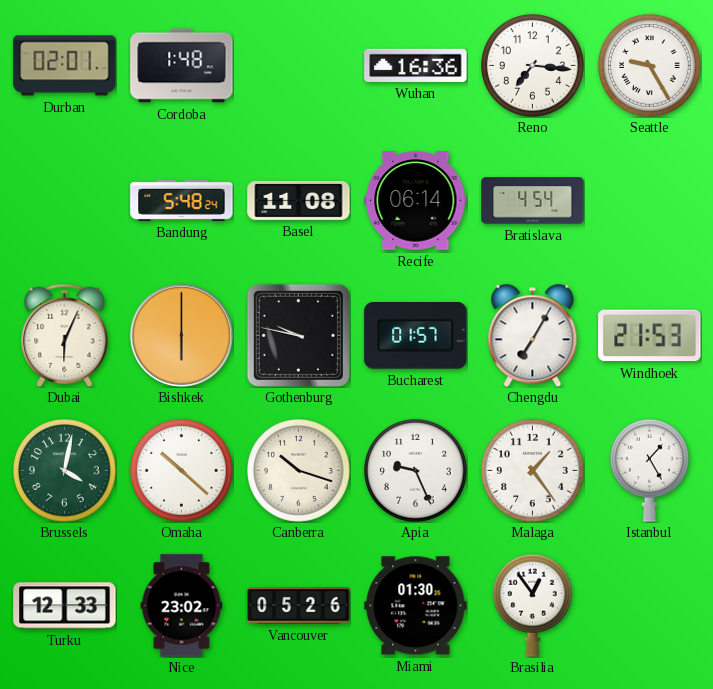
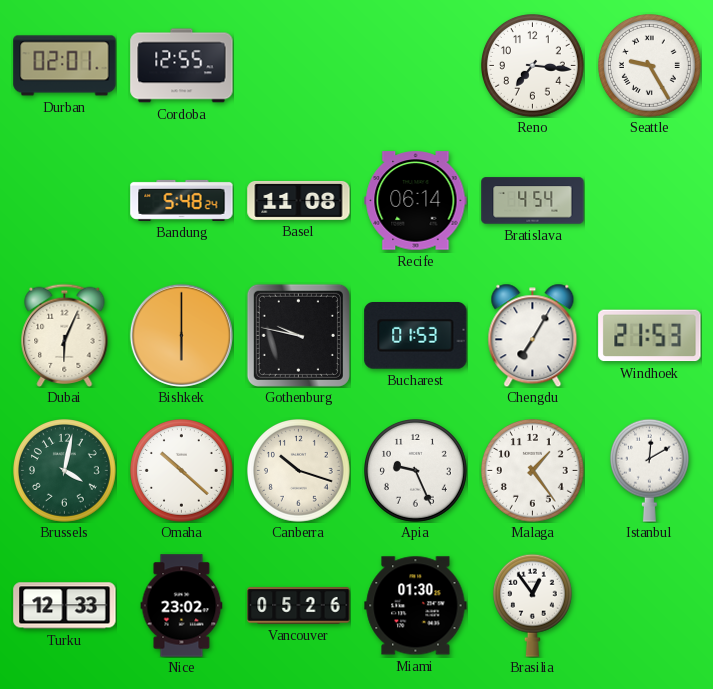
Cordoba: 1:48 -> 12:55 (182, 66)
Wuhan: 16:36 -> none (416, 65)
Bucharest: 01:57 -> 01:53 (416, 336)
Istanbul: 1:25 -> 12:10 (649, 470)
